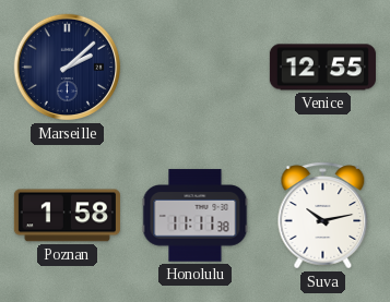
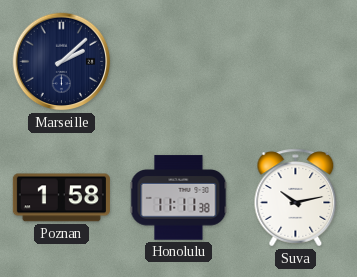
Venice: 12:55 -> none (322, 68)
